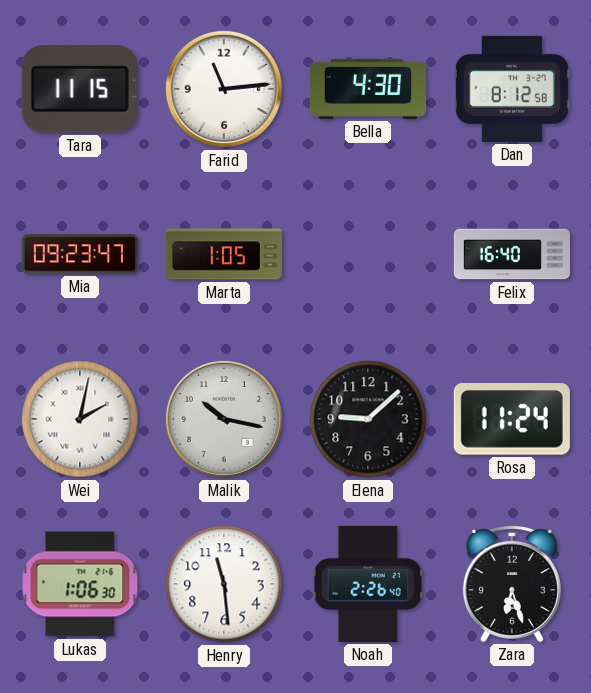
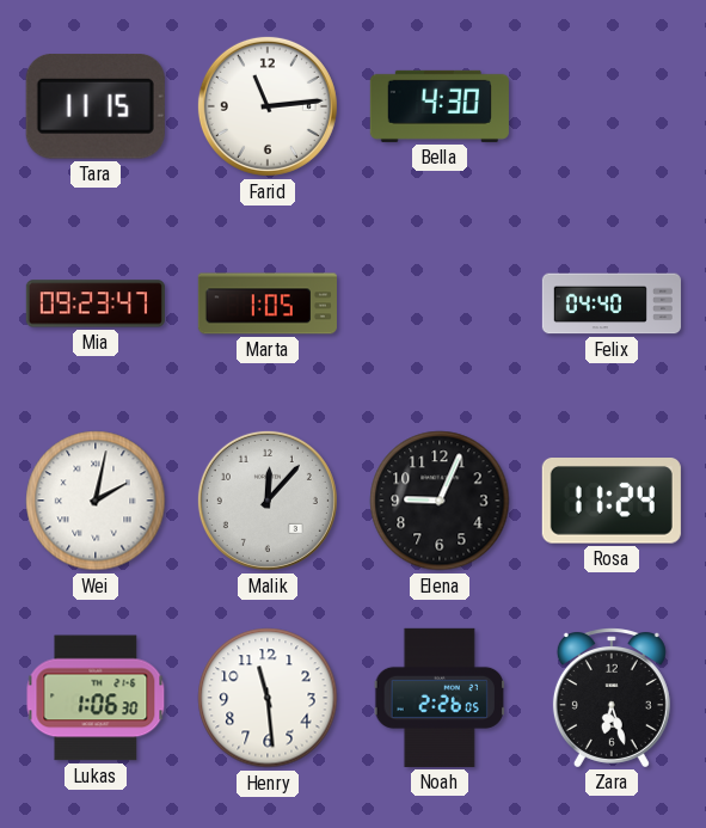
Dan: 8:12 -> none (512, 89)
Felix: 16:40 -> 04:40 (612, 303)
Malik: 10:17 -> 12:07 (268, 501)
Elena: 9:08 -> 9:04 (440, 501)
Noah: 2:26:40 -> 2:26:05 (440, 698)
